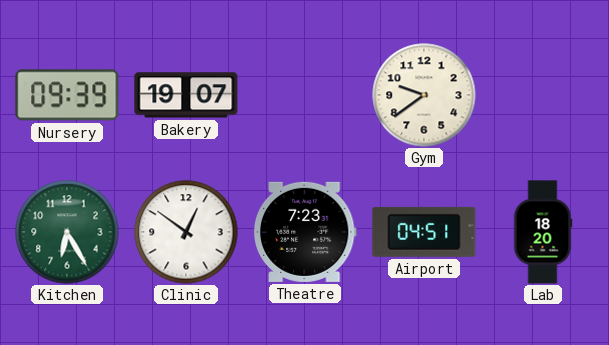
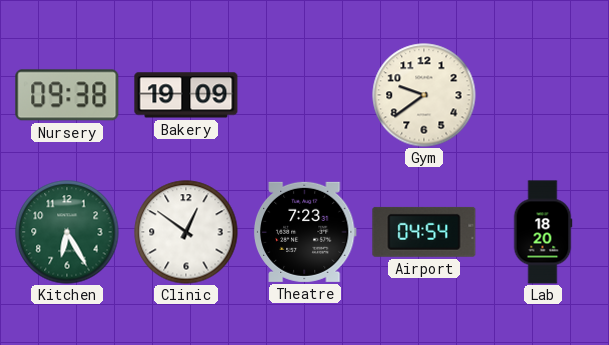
Nursery: 09:39 -> 09:38 (67, 95)
Bakery: 19:07 -> 19:09 (186, 95)
Airport: 04:51 -> 04:54 (424, 232)
